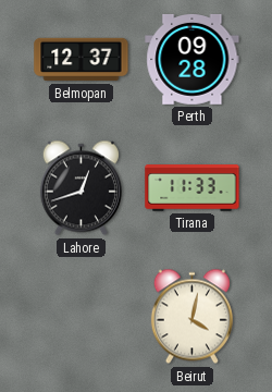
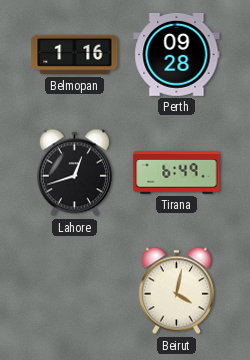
Belmopan: 12:37 -> 1:16 (75, 55)
Tirana: 11:33 -> 6:49 (177, 173)
